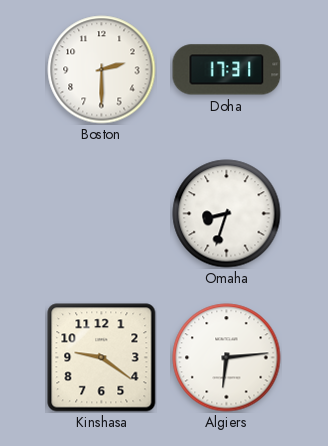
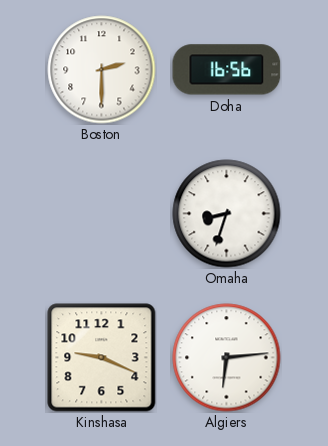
Doha: 17:31 -> 16:56 (227, 70)
Kinshasa: 9:21 -> 9:19 (102, 358)
